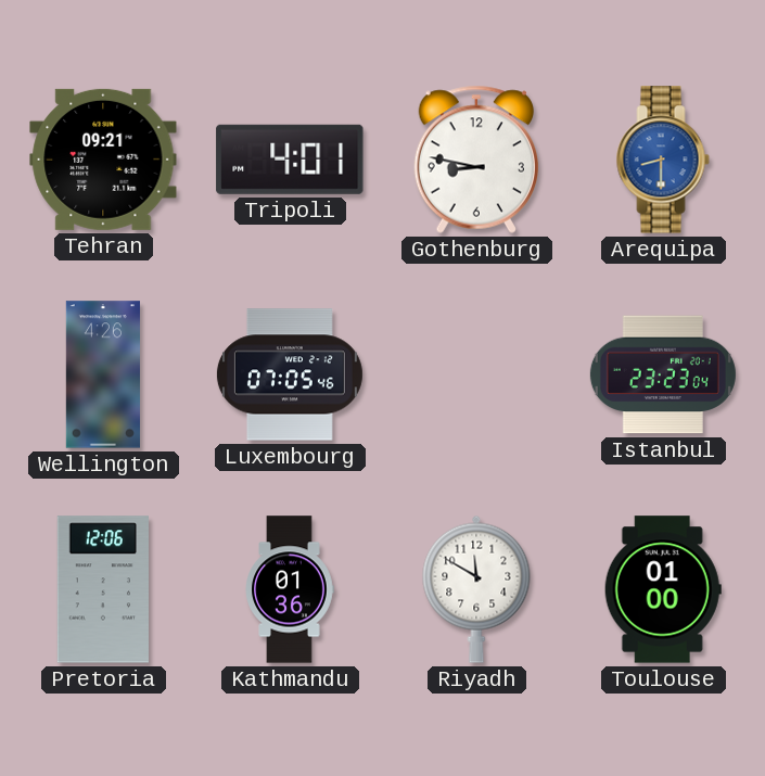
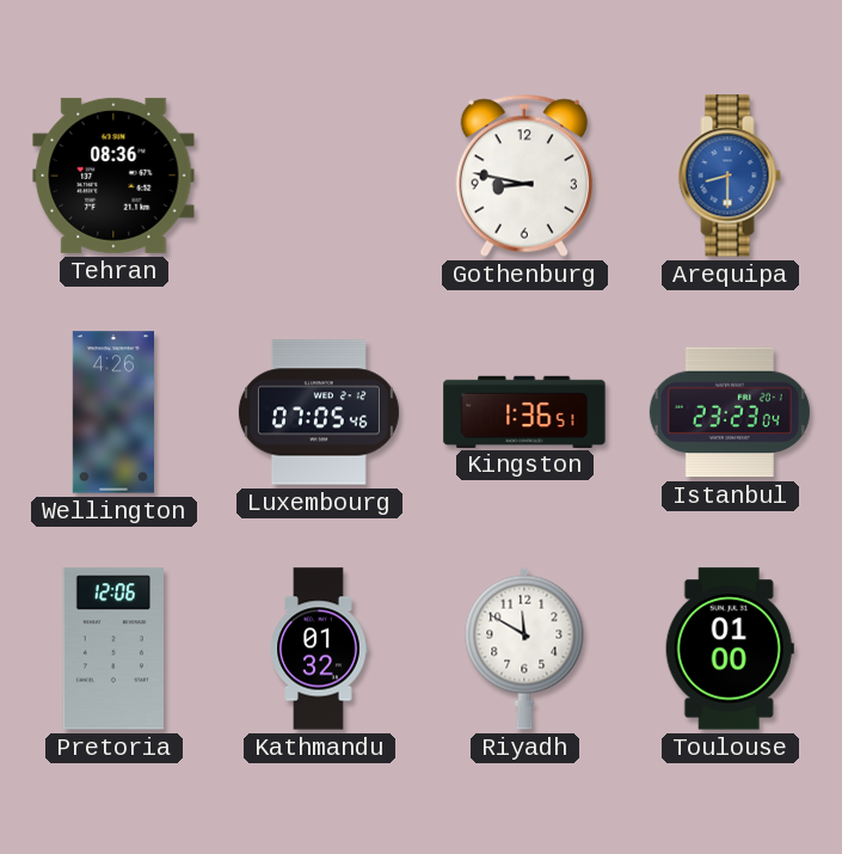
Tehran: 09:21 -> 08:36 (113, 176)
Tripoli: 4:01 -> none (290, 160)
Kingston: none -> 1:36 (524, 411)
Kathmandu: 01:36 -> 01:32 (319, 649)
